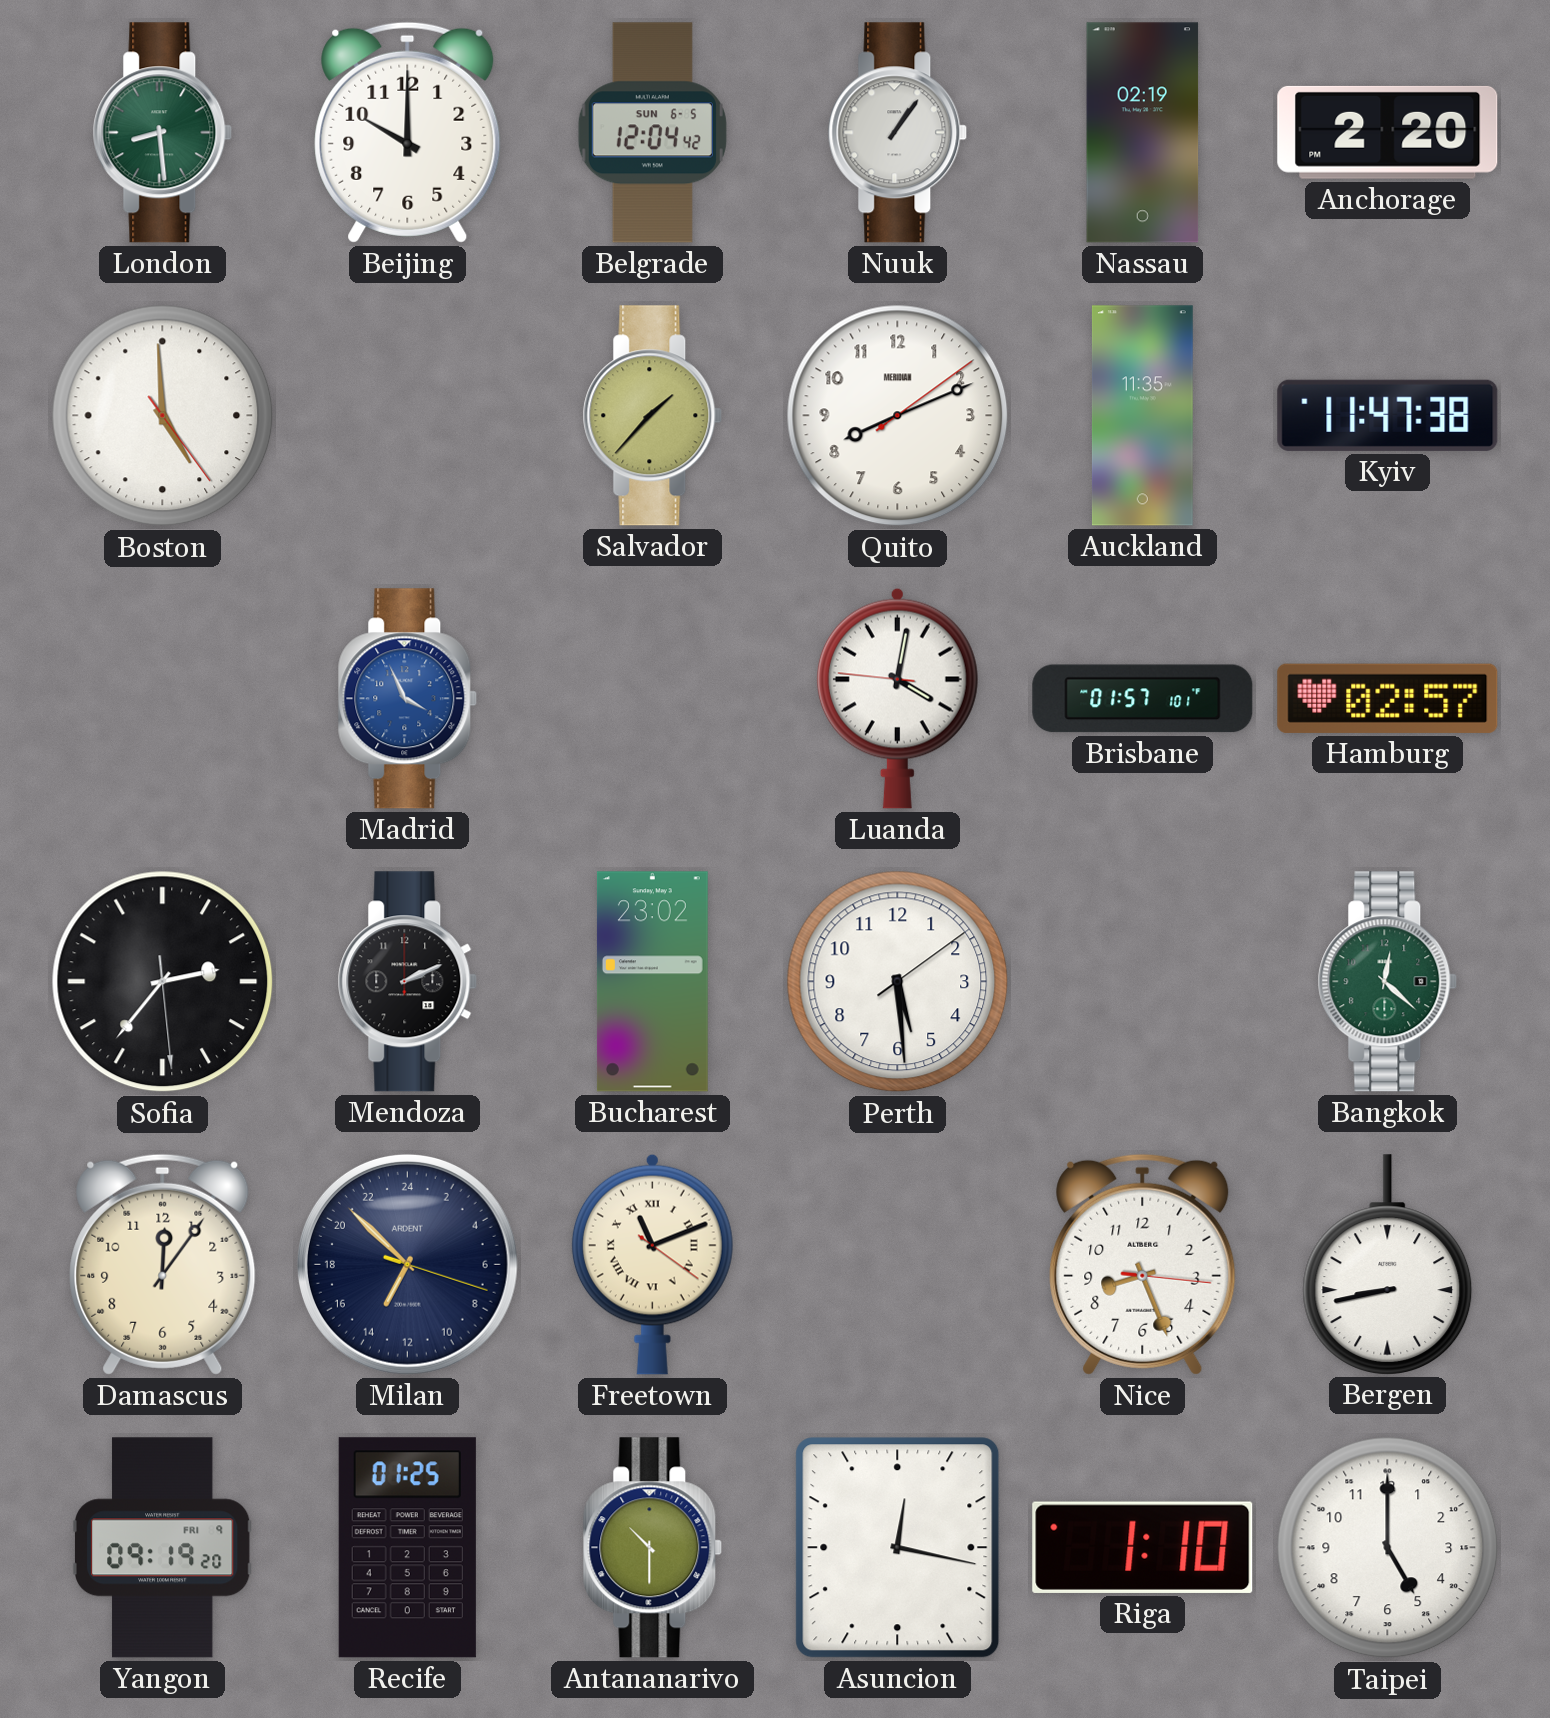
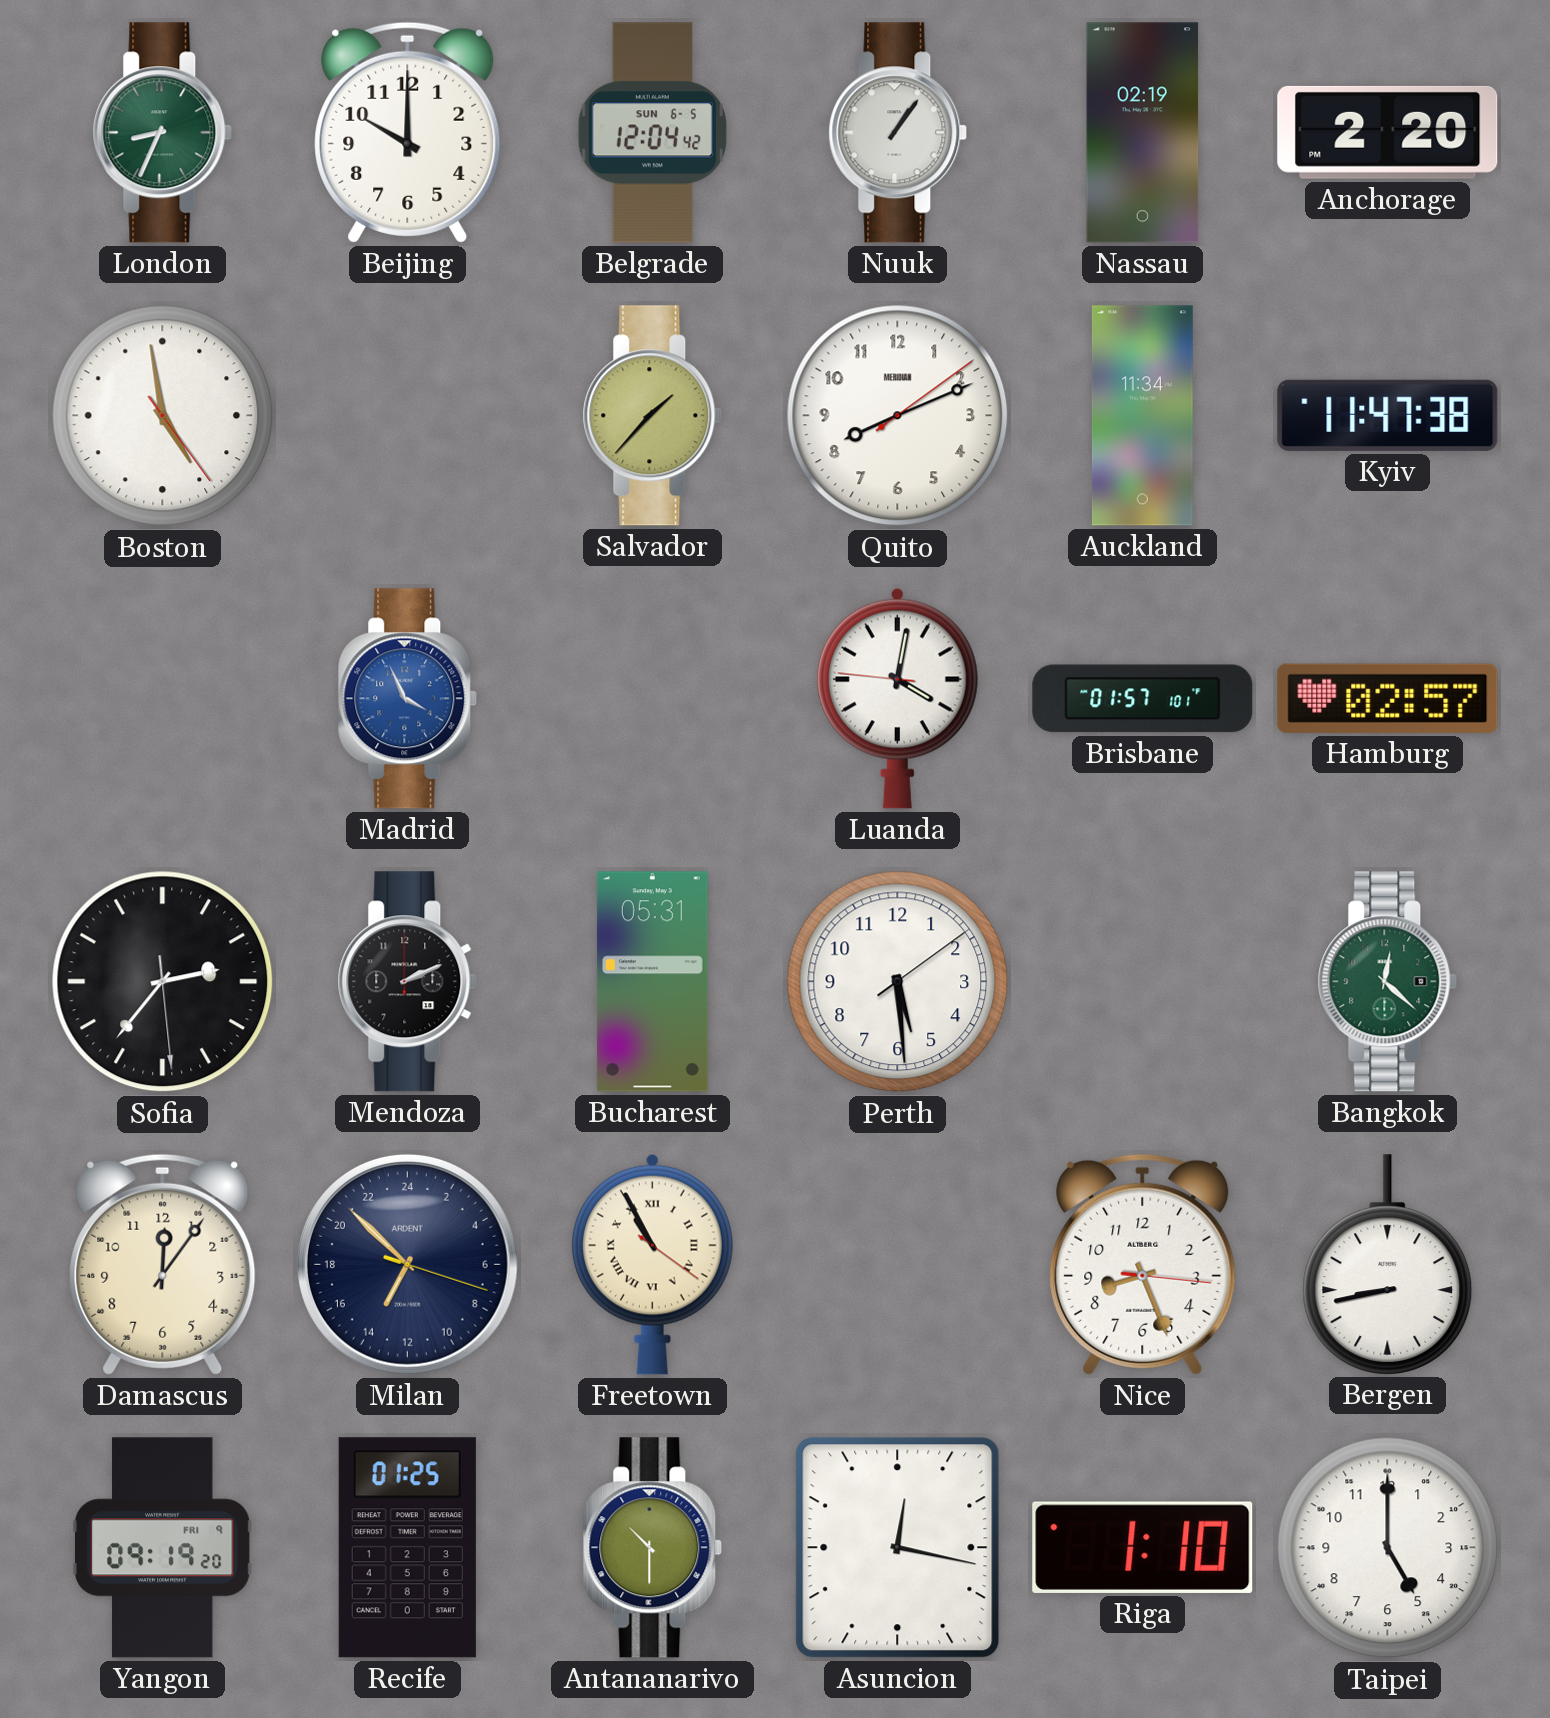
London: 8:29 -> 8:34 (163, 133)
Boston: 4:59 -> 4:58 (163, 416)
Auckland: 11:35 -> 11:34 (1142, 416)
Bucharest: 23:02 -> 05:31 (652, 982)
Freetown: 11:11 -> 10:55 (652, 1264)
